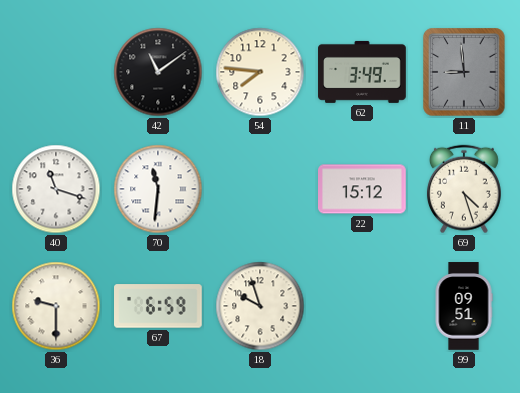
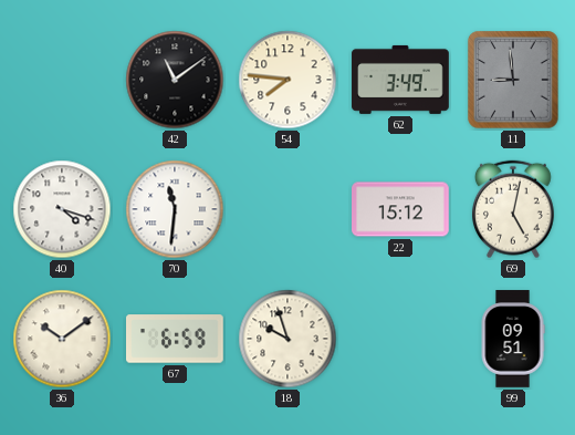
40: 11:18 -> 4:18 (62, 209)
69: 4:27 -> 5:02 (513, 209)
36: 9:30 -> 10:09 (62, 339)
